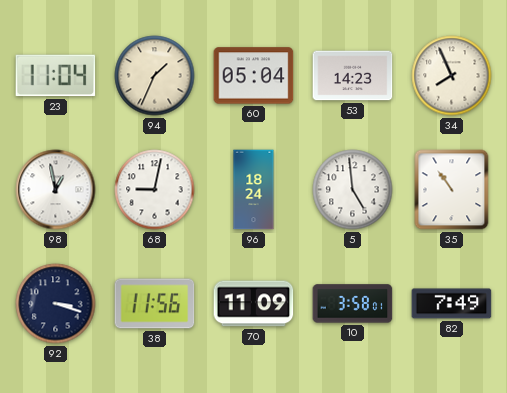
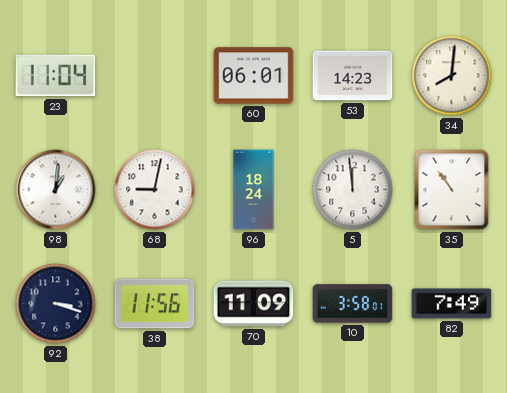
94: 1:34 -> none (155, 76)
60: 05:04 -> 06:01 (254, 76)
34: 7:56 -> 8:01 (452, 76)
98: 12:58 -> 1:01 (56, 190)
5: 4:59 -> 11:59 (353, 190)
